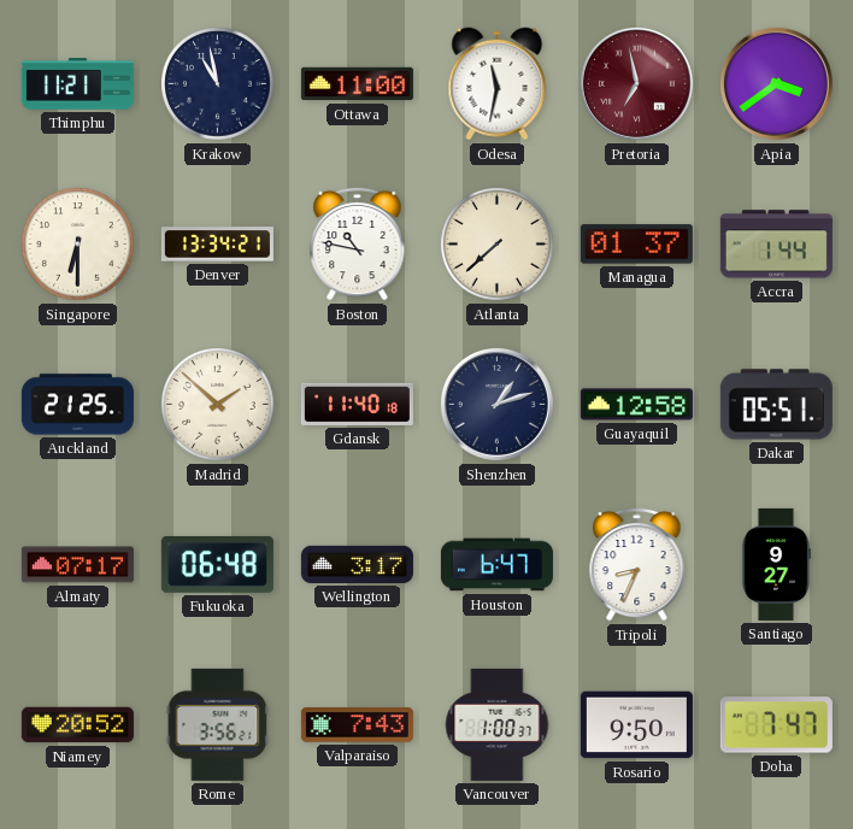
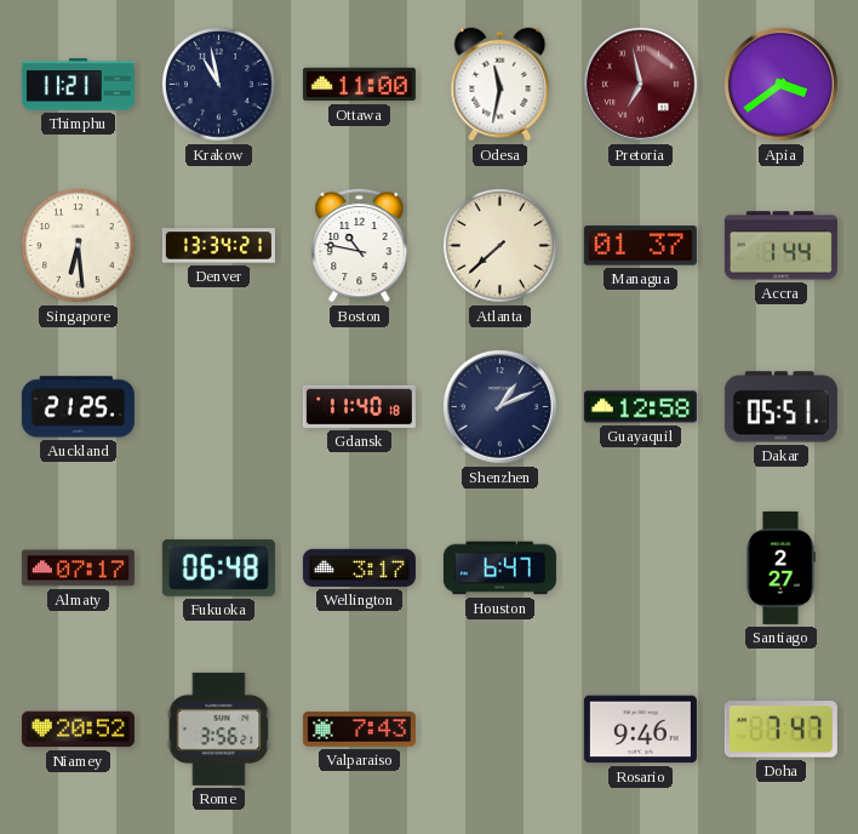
Singapore: 6:30 -> 6:29 (79, 246)
Madrid: 1:52 -> none (218, 405)
Shenzhen: 1:12 -> 1:11 (499, 406)
Tripoli: 8:34 -> none (637, 564)
Santiago: 9:27 -> 2:27 (779, 567)
Vancouver: 1:00 -> none (498, 724)
Rosario: 9:50 -> 9:46 (640, 730)
